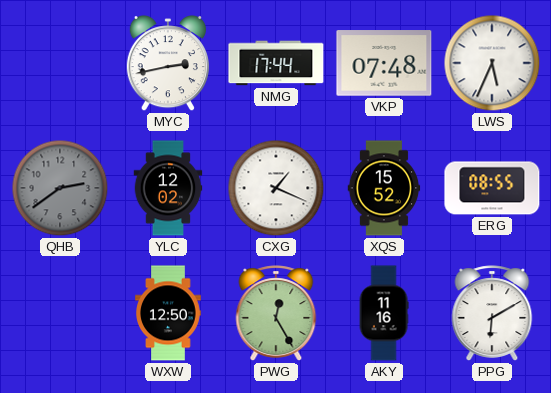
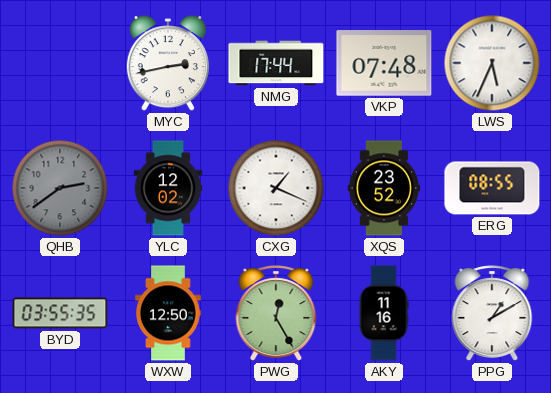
XQS: 15:52 -> 23:52 (384, 188)
BYD: none -> 03:55 (60, 313)
PPG: 6:10 -> 1:10 (492, 313)
